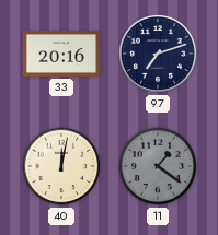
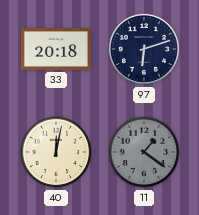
33: 20:16 -> 20:18 (56, 50)
97: 7:12 -> 6:12 (144, 49)
